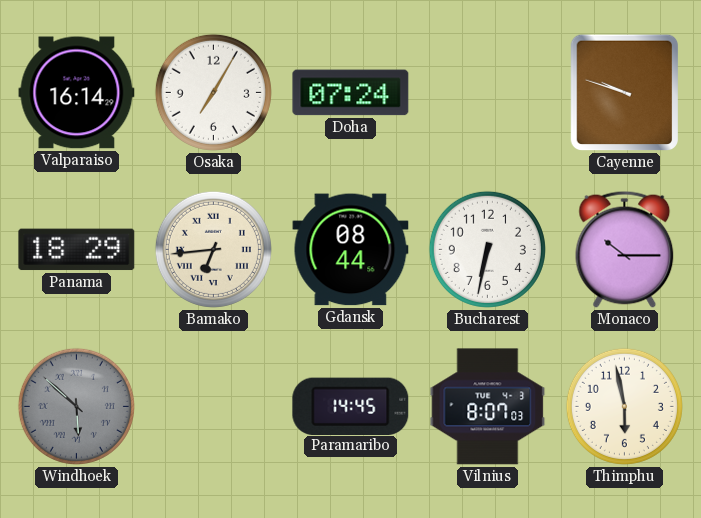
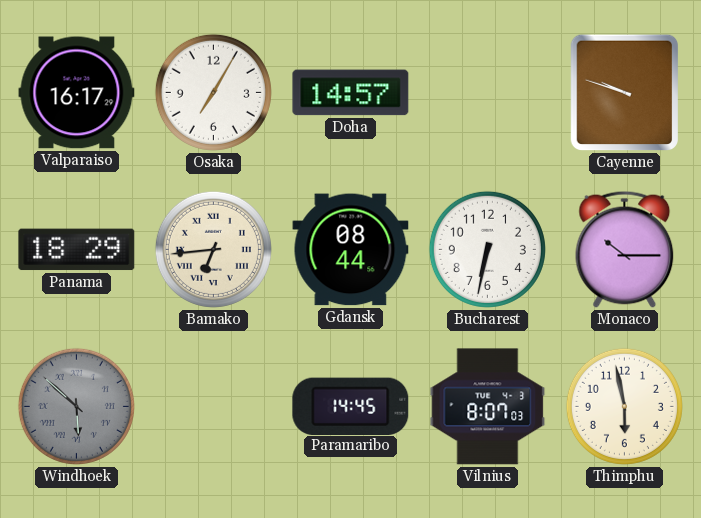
Valparaiso: 16:14 -> 16:17 (77, 93)
Doha: 07:24 -> 14:57 (351, 93)
